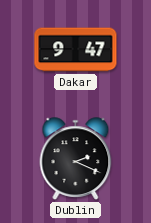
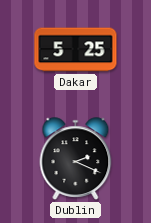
Dakar: 9:47 -> 5:25 (76, 50)
